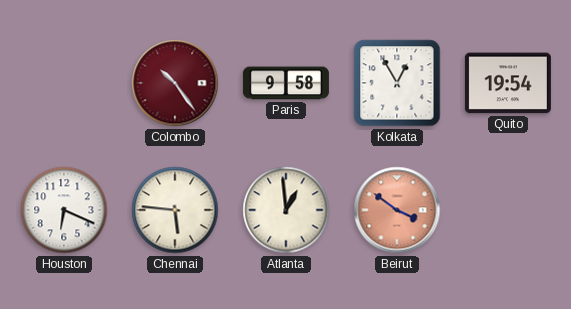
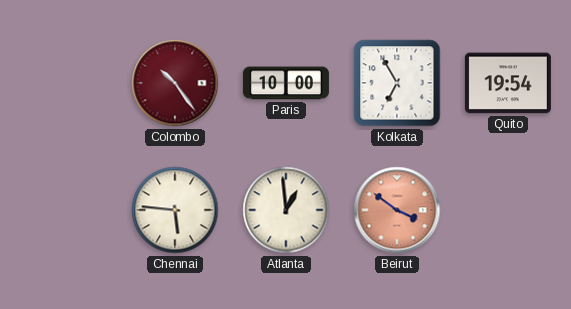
Paris: 9:58 -> 10:00 (286, 83)
Kolkata: 12:55 -> 6:55 (397, 83)
Houston: 6:19 -> none (64, 210)
